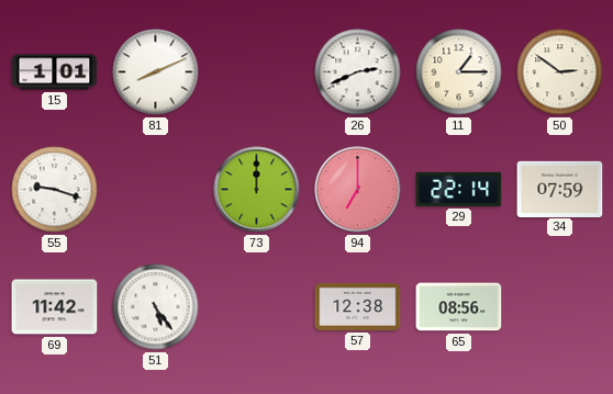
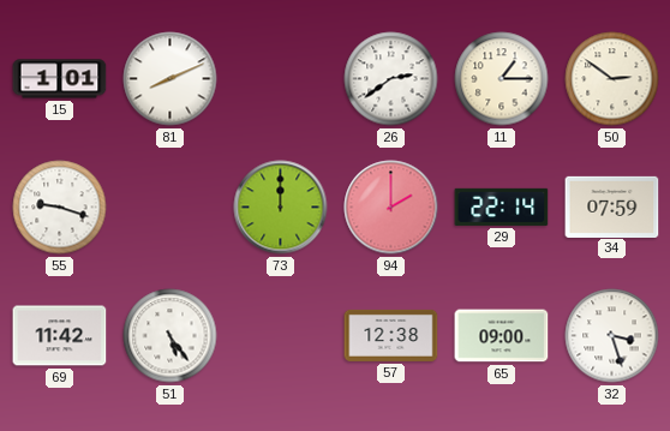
26: 2:41 -> 2:39 (391, 79)
94: 7:00 -> 2:00 (391, 208)
65: 08:56 -> 09:00 (502, 336)
32: none -> 3:27 (612, 336)
